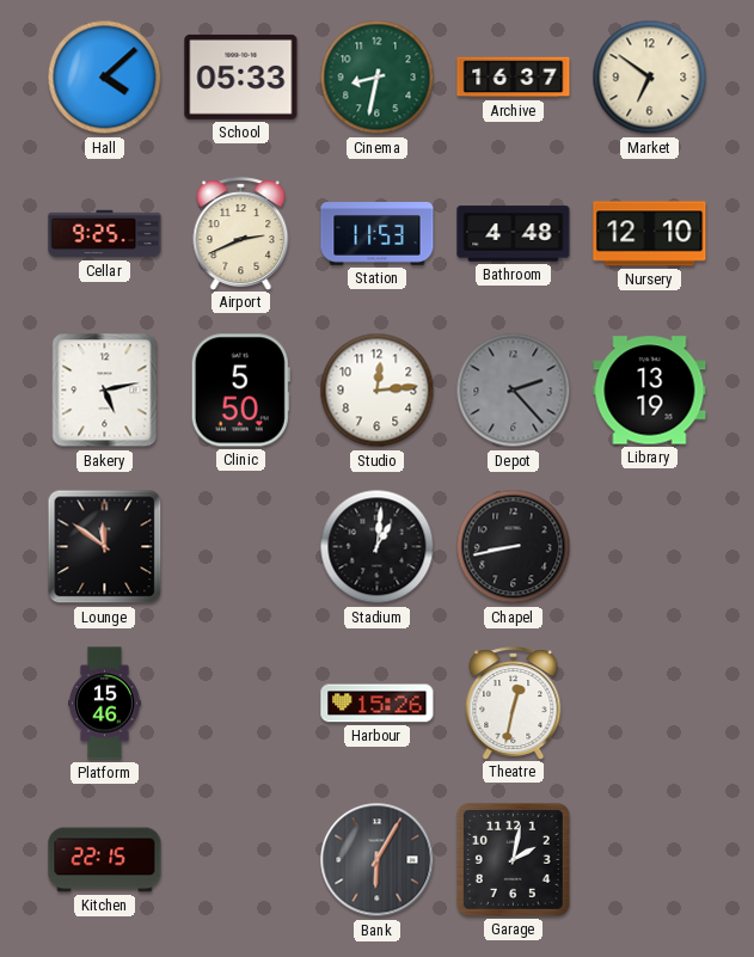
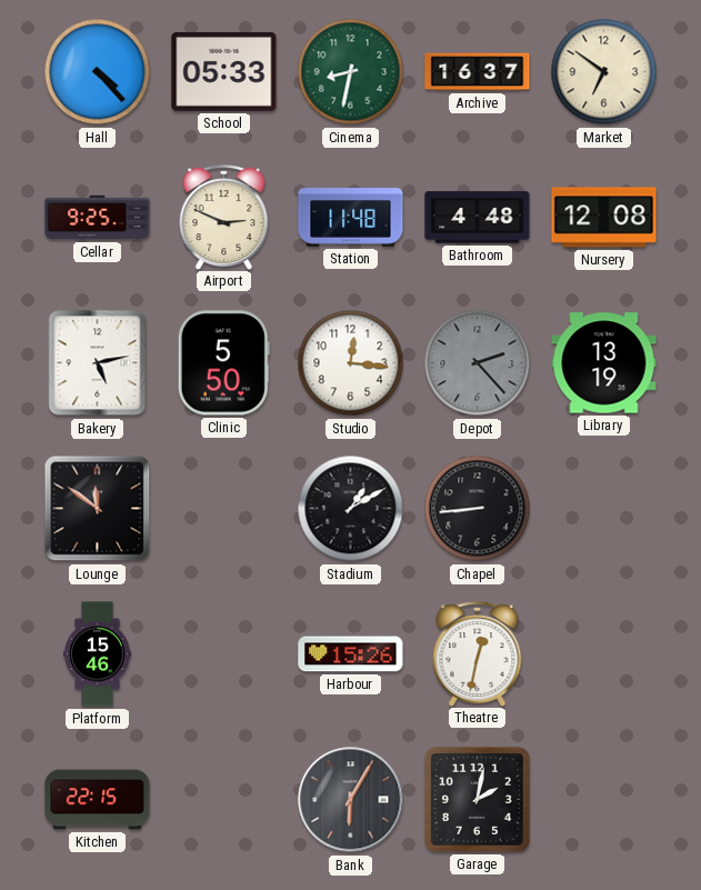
Hall: 4:08 -> 4:23 (98, 72)
Airport: 2:41 -> 2:49 (224, 217)
Station: 11:53 -> 11:48 (351, 218)
Nursery: 12:10 -> 12:08 (604, 218)
Studio: 12:14 -> 12:16 (351, 363)
Stadium: 1:01 -> 1:10 (351, 509)
Chapel: 8:43 -> 8:44 (478, 509)
